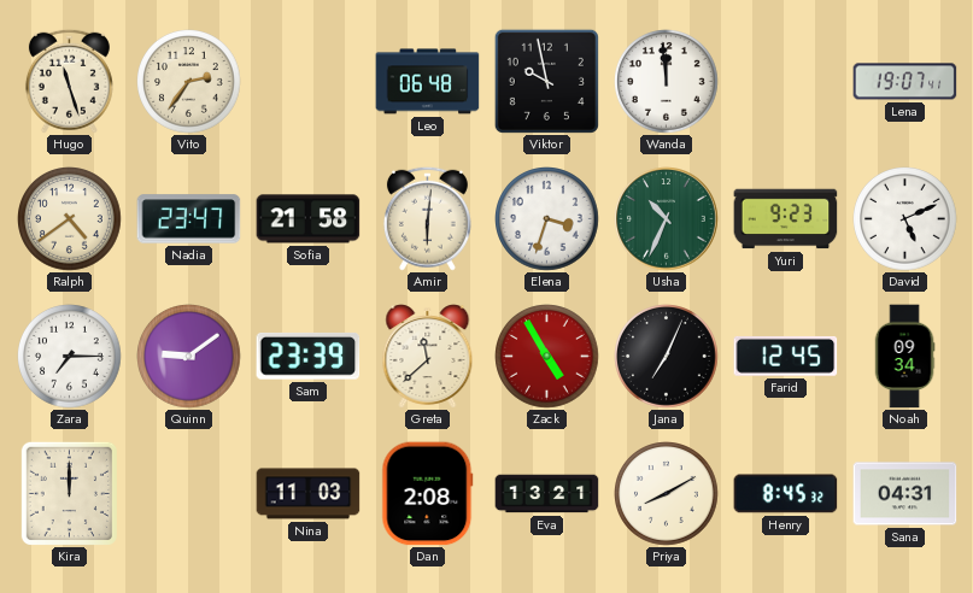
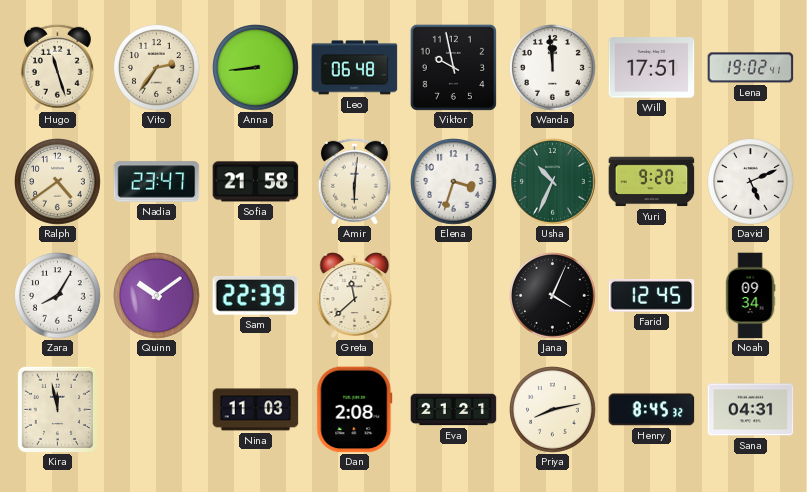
Anna: none -> 8:44 (256, 68)
Will: none -> 17:51 (652, 68)
Lena: 19:07 -> 19:02 (751, 68)
Yuri: 9:23 -> 9:20 (652, 182)
Zara: 7:15 -> 8:05 (58, 296)
Quinn: 9:09 -> 10:09 (157, 296)
Sam: 23:39 -> 22:39 (256, 296)
Zack: 4:55 -> none (547, 357)
Jana: 7:04 -> 4:04 (553, 296)
Kira: 12:00 -> 11:58 (57, 409)
Eva: 13:21 -> 21:21 (454, 410)
Priya: 8:10 -> 8:13 (553, 410)
